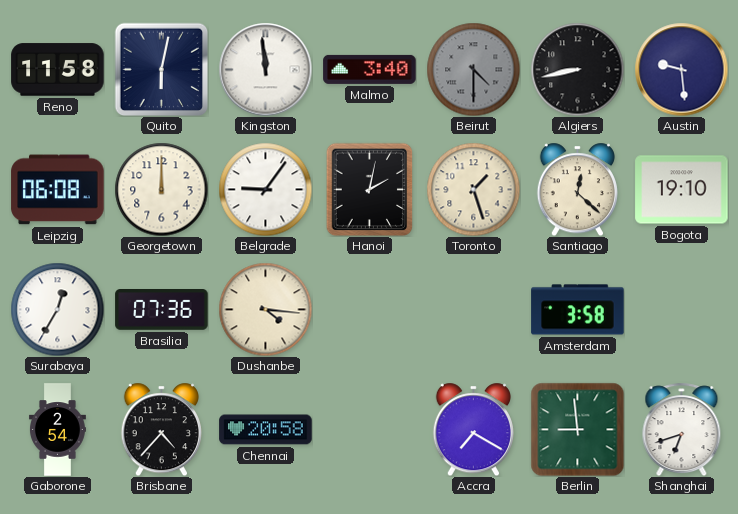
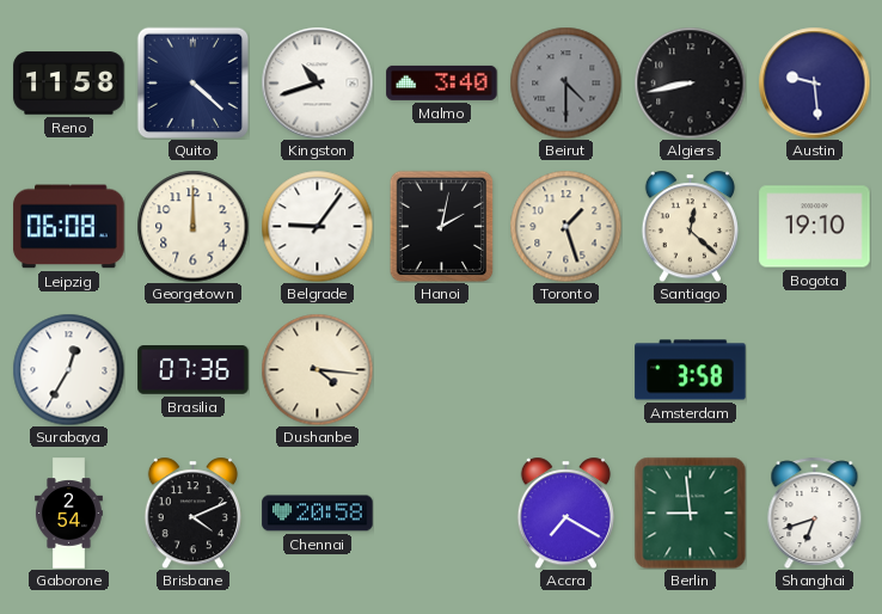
Quito: 6:02 -> 4:22 (192, 82)
Kingston: 11:59 -> 10:42 (317, 82)
Brisbane: 4:37 -> 4:11 (192, 512)
